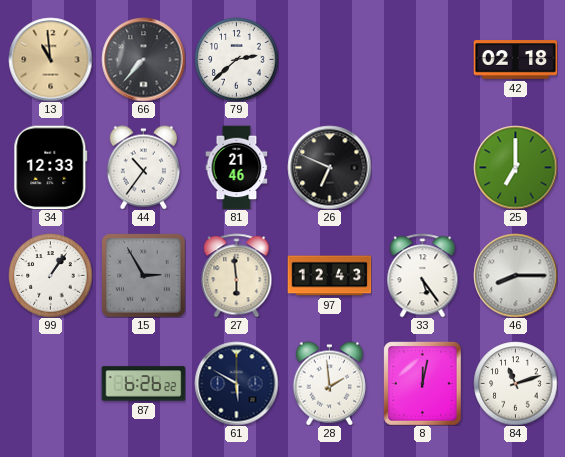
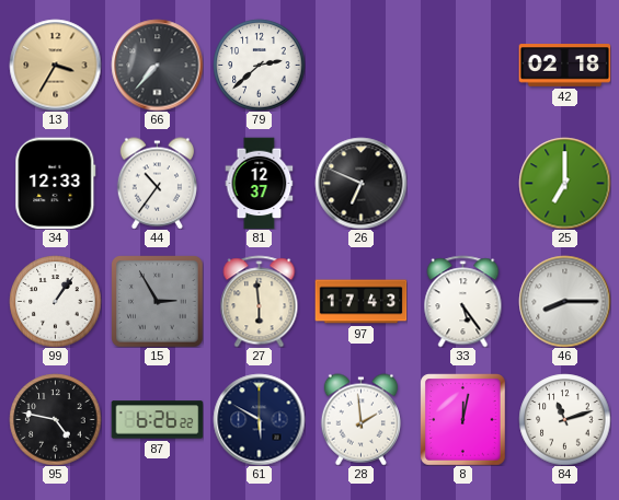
13: 10:59 -> 3:35 (55, 65)
81: 21:46 -> 12:37 (260, 183)
97: 12:43 -> 17:43 (360, 302)
95: none -> 4:47 (55, 419)
